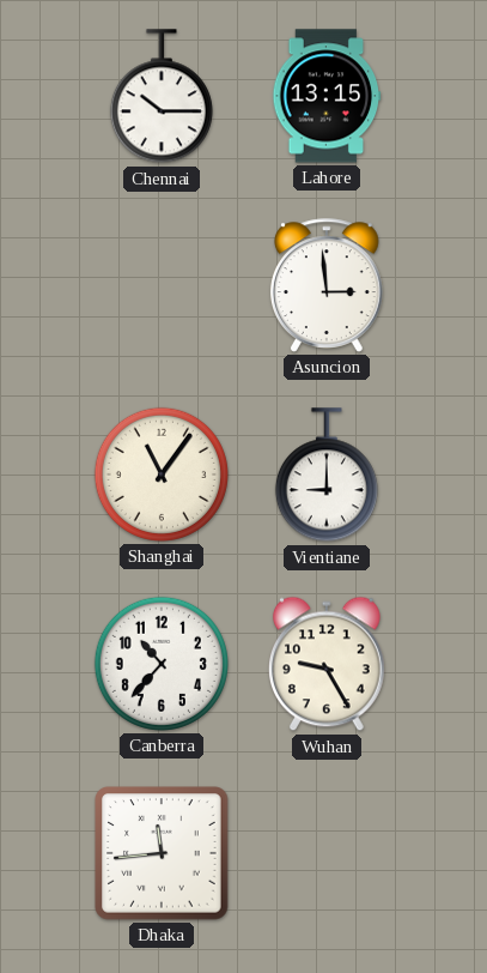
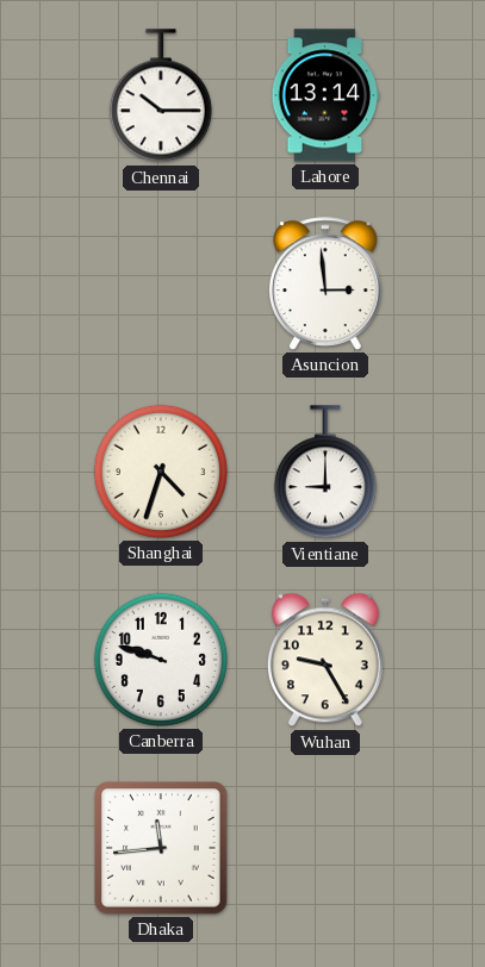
Lahore: 13:15 -> 13:14 (325, 95)
Shanghai: 11:06 -> 4:33 (161, 472)
Canberra: 10:37 -> 9:48 (161, 660)
